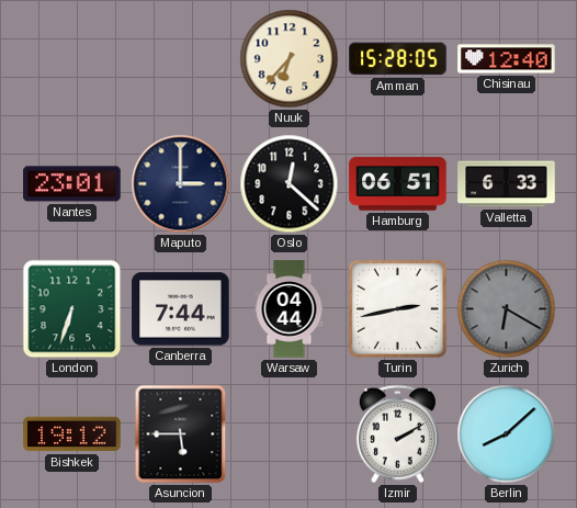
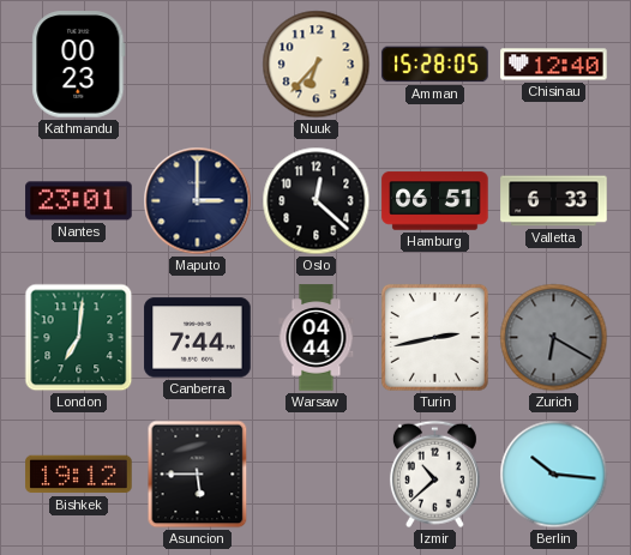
Kathmandu: none -> 00:23 (79, 65)
London: 6:33 -> 7:01 (79, 338)
Izmir: 2:10 -> 10:38 (434, 475)
Berlin: 8:08 -> 10:16 (554, 475)
